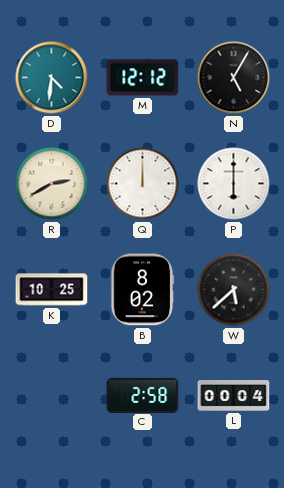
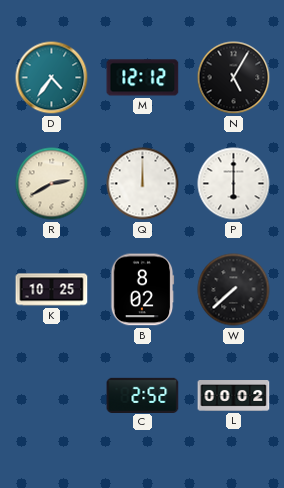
D: 4:31 -> 4:36 (52, 78)
W: 5:38 -> 7:38 (234, 290)
C: 2:58 -> 2:52 (143, 395)
L: 00:04 -> 00:02 (234, 396)
